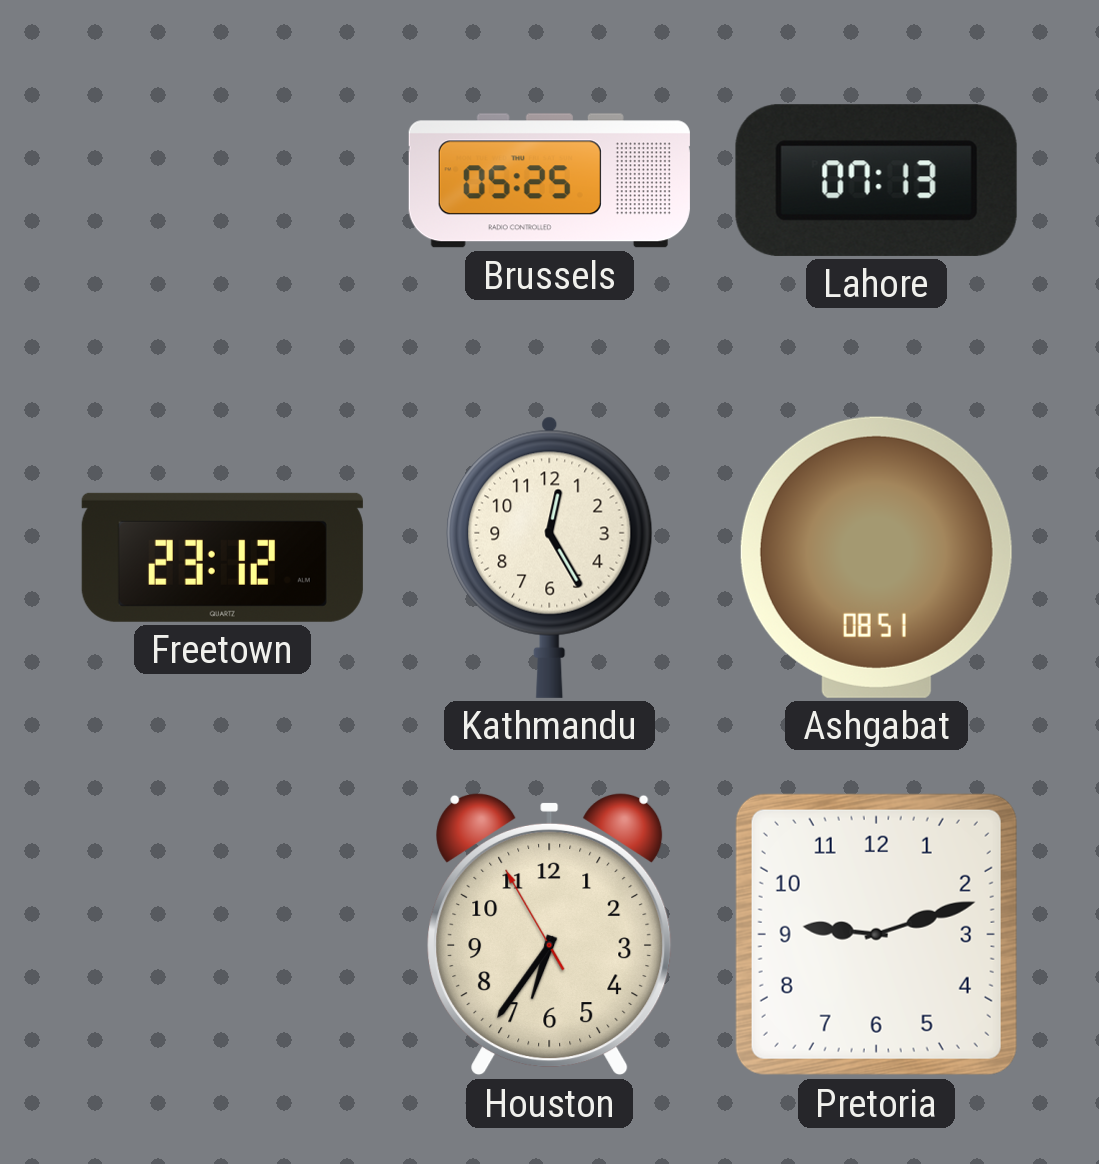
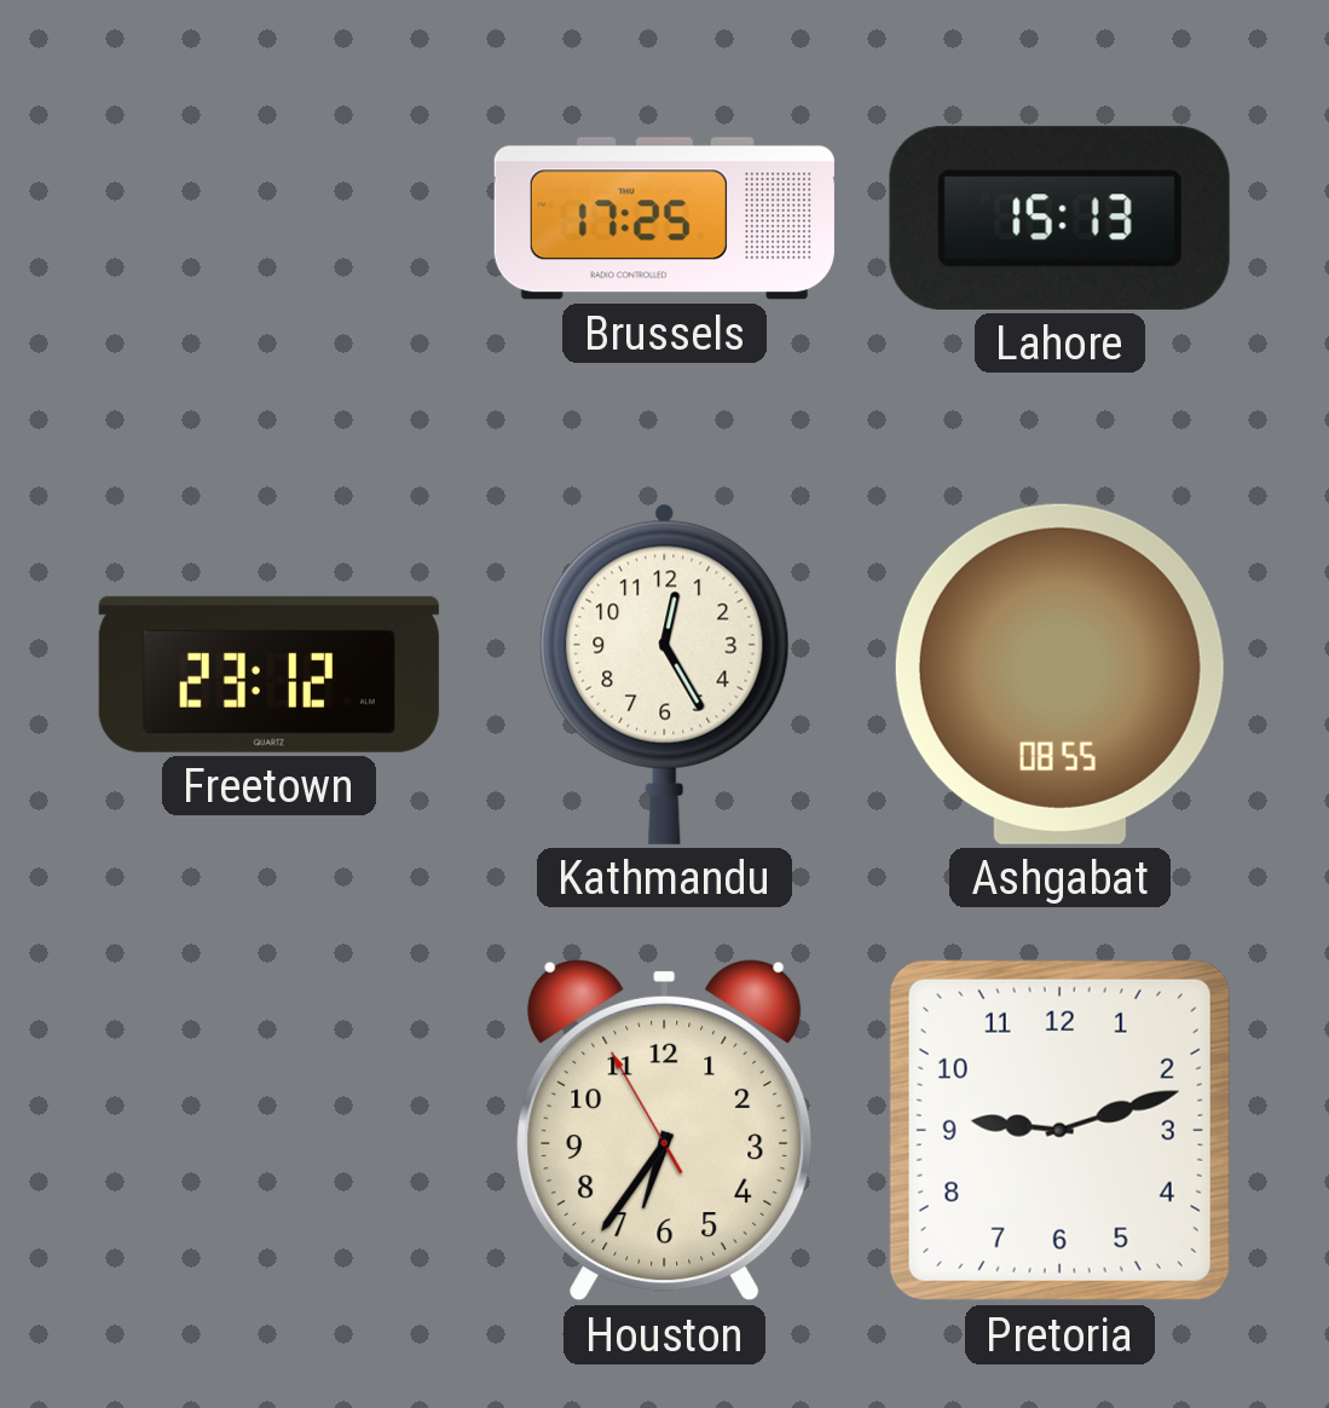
Brussels: 05:25 -> 17:25 (664, 219)
Lahore: 07:13 -> 15:13 (1059, 218)
Ashgabat: 08:51 -> 08:55 (1059, 674)
